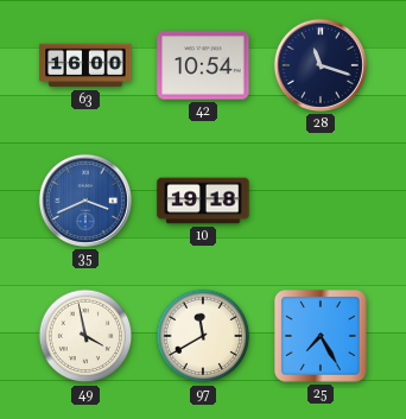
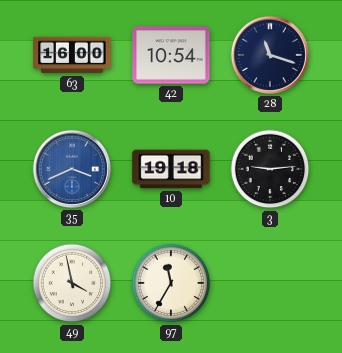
3: none -> 9:14 (270, 169)
97: 11:40 -> 11:35 (171, 283)
25: 7:25 -> none (322, 337)
